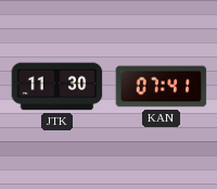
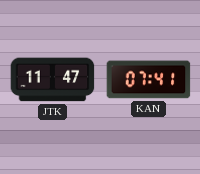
JTK: 11:30 -> 11:47 (53, 80)
